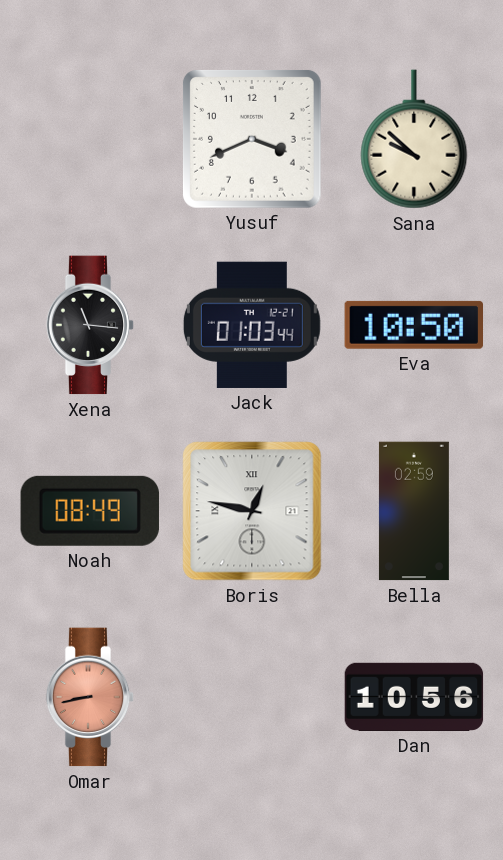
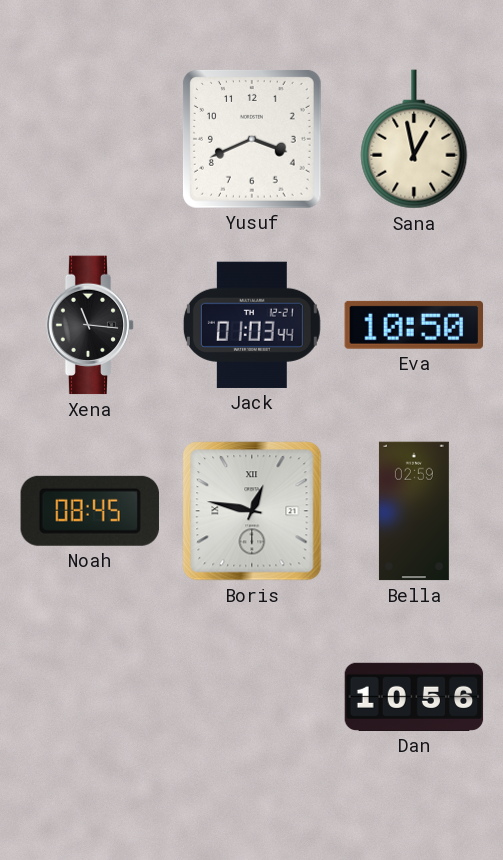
Sana: 9:52 -> 12:58 (414, 139)
Noah: 08:49 -> 08:45 (90, 511)
Omar: 8:43 -> none (90, 697)
